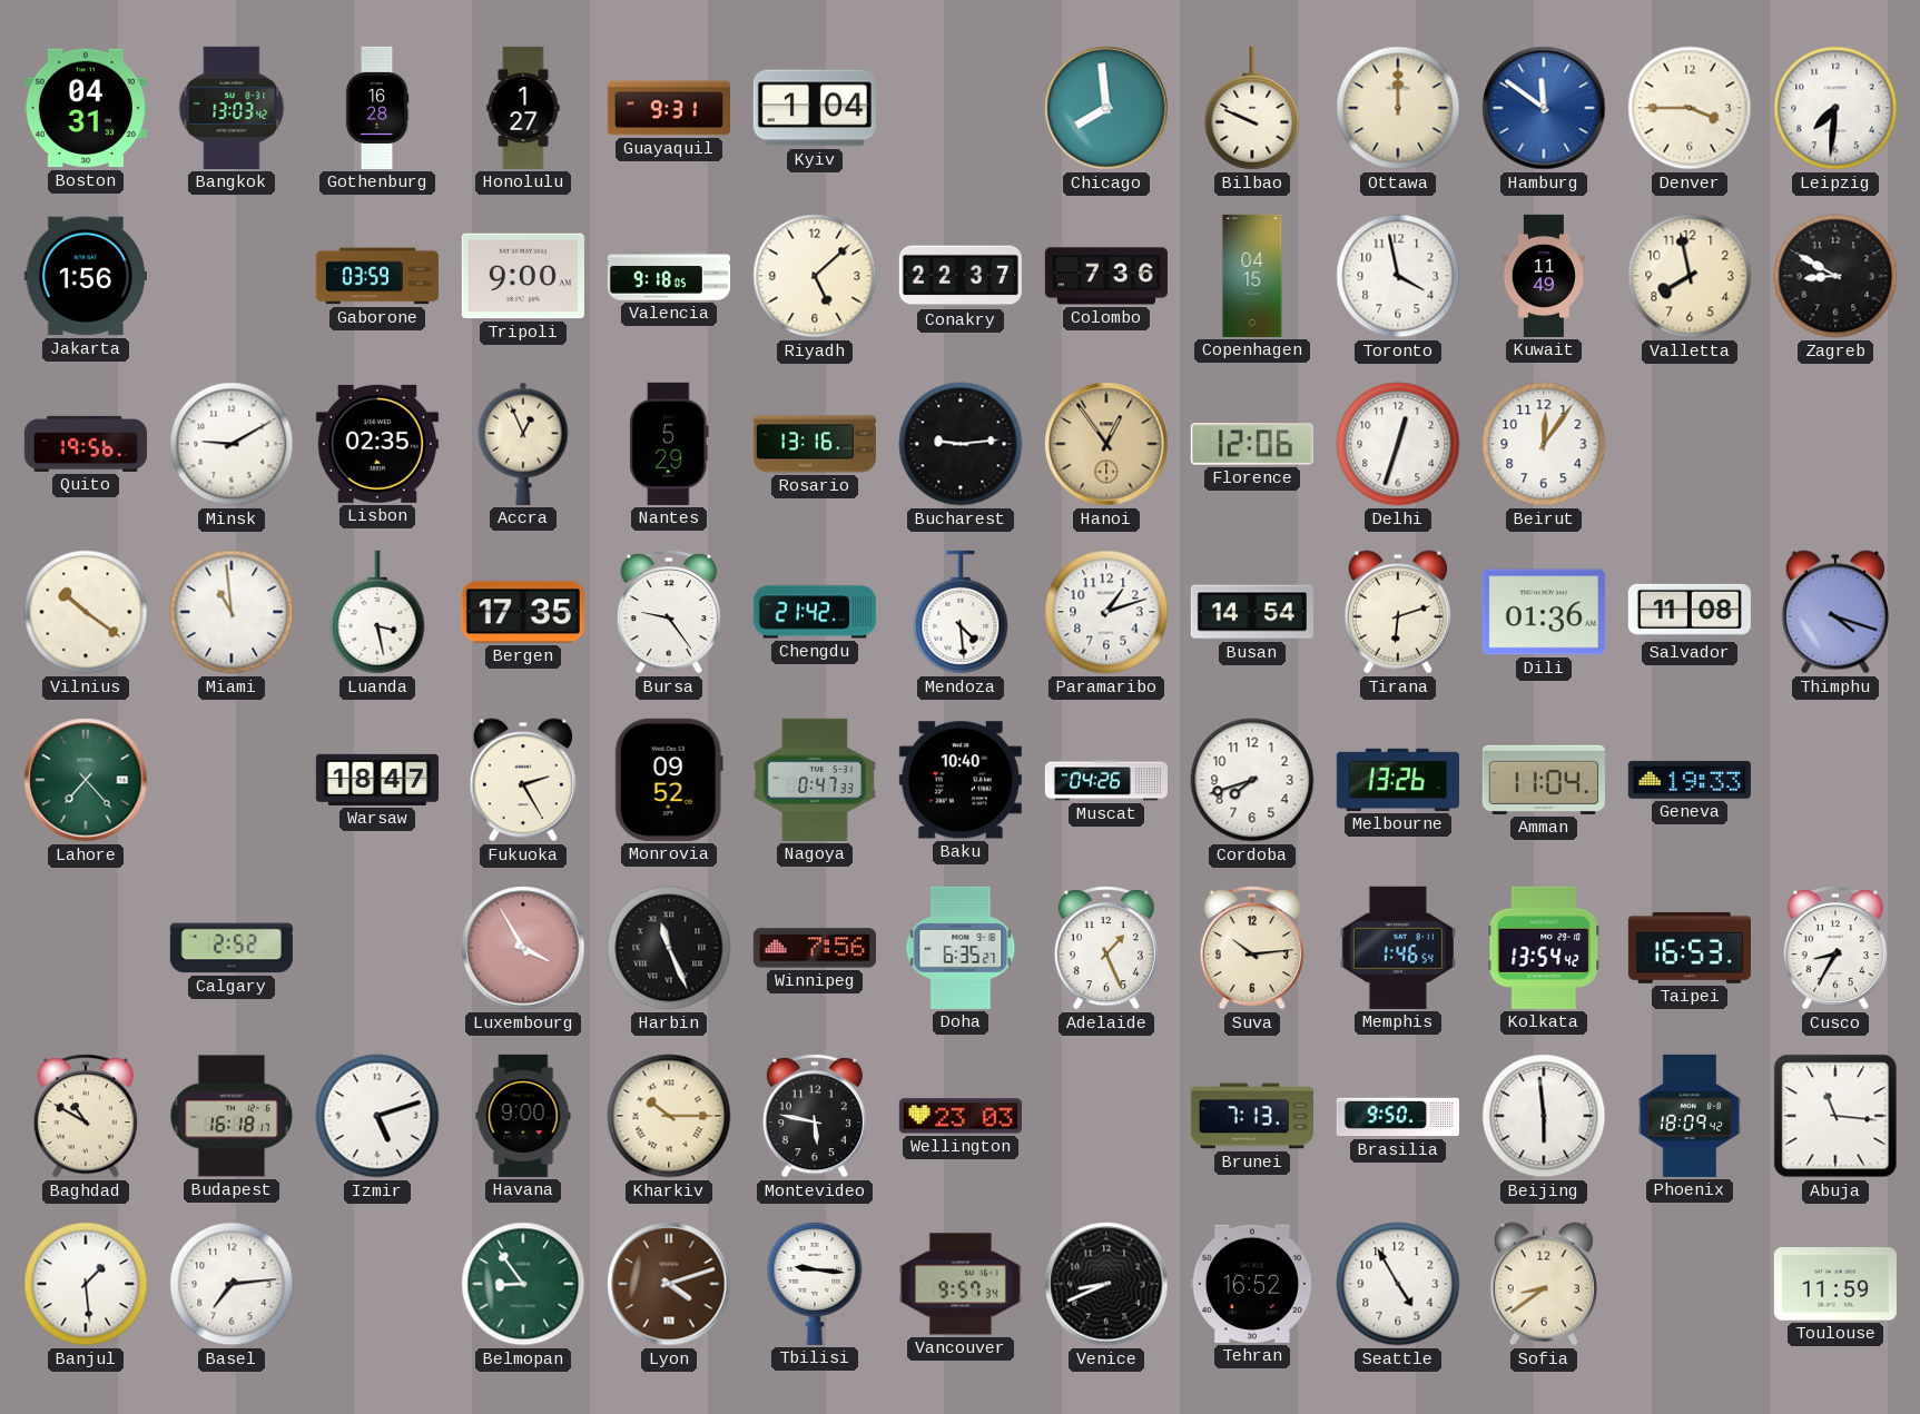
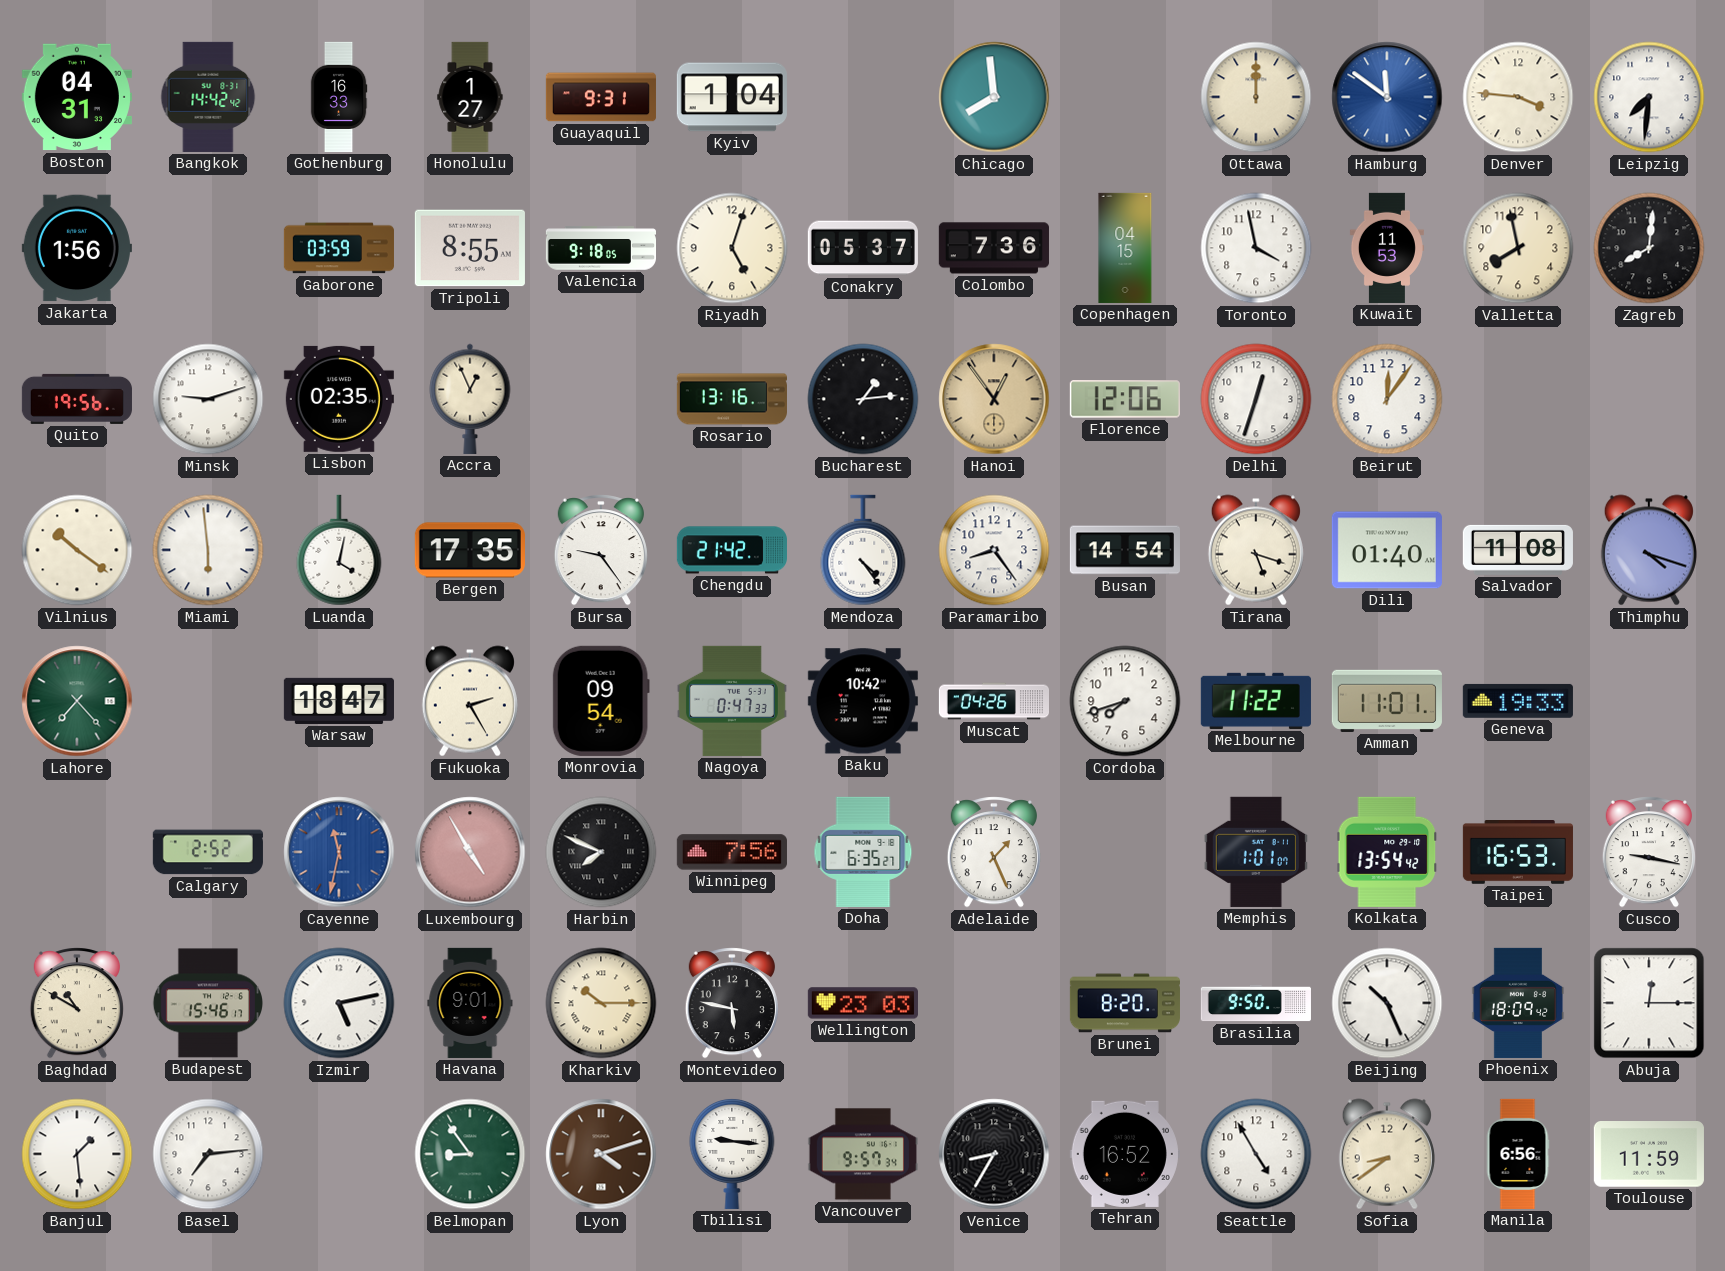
Bangkok: 13:03 -> 14:42 (208, 97)
Gothenburg: 16:28 -> 16:33 (339, 97)
Bilbao: 9:49 -> none (1252, 108)
Denver: 3:45 -> 3:46 (1518, 97)
Tripoli: 9:00 -> 8:55 (470, 248)
Riyadh: 5:08 -> 5:03 (732, 248)
Conakry: 22:37 -> 05:37 (863, 248)
Kuwait: 11:49 -> 11:53 (1387, 248)
Zagreb: 8:50 -> 8:01 (1649, 248)
Minsk: 9:10 -> 9:12 (208, 399)
Nantes: 5:29 -> none (670, 444)
Bucharest: 9:14 -> 1:14 (863, 399)
Miami: 10:59 -> 5:59 (208, 550)
Luanda: 3:28 -> 4:02 (339, 550)
Mendoza: 4:29 -> 4:24 (863, 550)
Paramaribo: 1:12 -> 8:24 (994, 550)
Tirana: 6:12 -> 5:18 (1256, 550)
Dili: 01:36 -> 01:40 (1387, 550)
Monrovia: 09:52 -> 09:54 (601, 701)
Baku: 10:40 -> 10:42 (863, 701)
Melbourne: 13:26 -> 11:22 (1256, 701)
Amman: 11:04 -> 11:01 (1387, 701)
Cayenne: none -> 11:32 (339, 852)
Luxembourg: 3:55 -> 4:55 (470, 852)
Harbin: 11:26 -> 7:49 (601, 852)
Suva: 10:14 -> none (1252, 948)
Memphis: 1:46 -> 1:01 (1256, 852)
Cusco: 8:35 -> 9:17 (1649, 852)
Budapest: 16:18 -> 15:46 (207, 1003)
Izmir: 5:12 -> 5:13 (339, 1003)
Havana: 9:00 -> 9:01 (470, 1003)
Brunei: 7:13 -> 8:20 (1125, 1003)
Beijing: 5:59 -> 10:26 (1387, 1003)
Abuja: 11:16 -> 12:15 (1649, 1003)
Venice: 8:41 -> 8:35 (994, 1154)
Manila: none -> 6:56 (1518, 1154)
